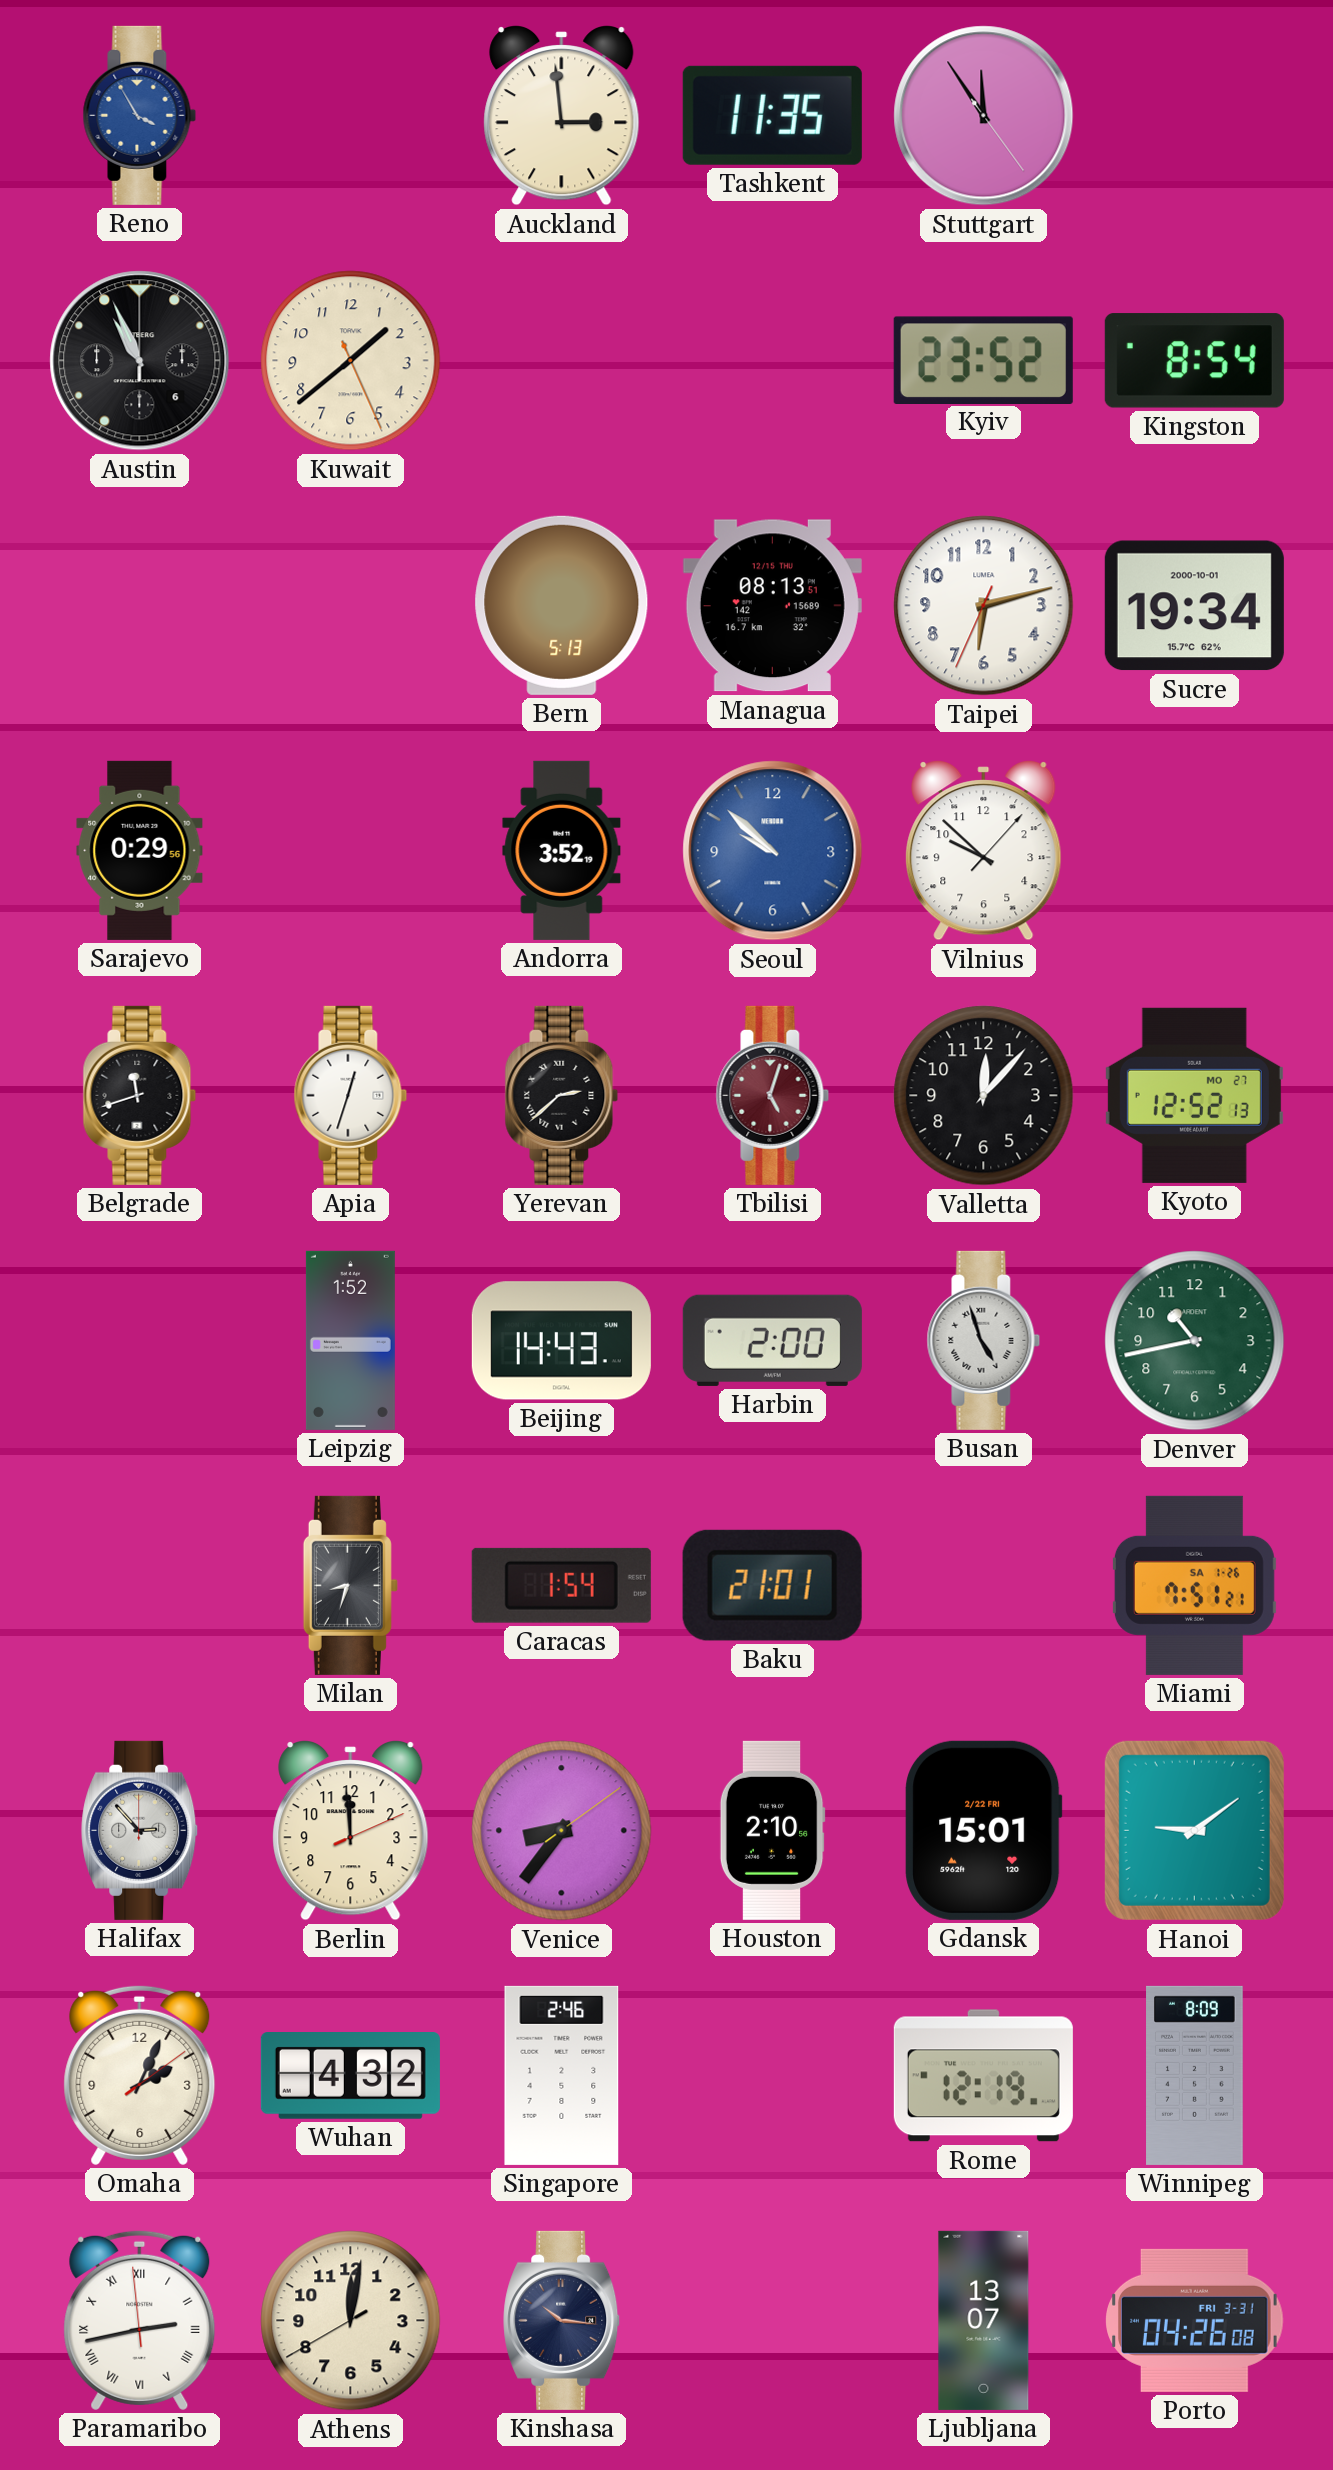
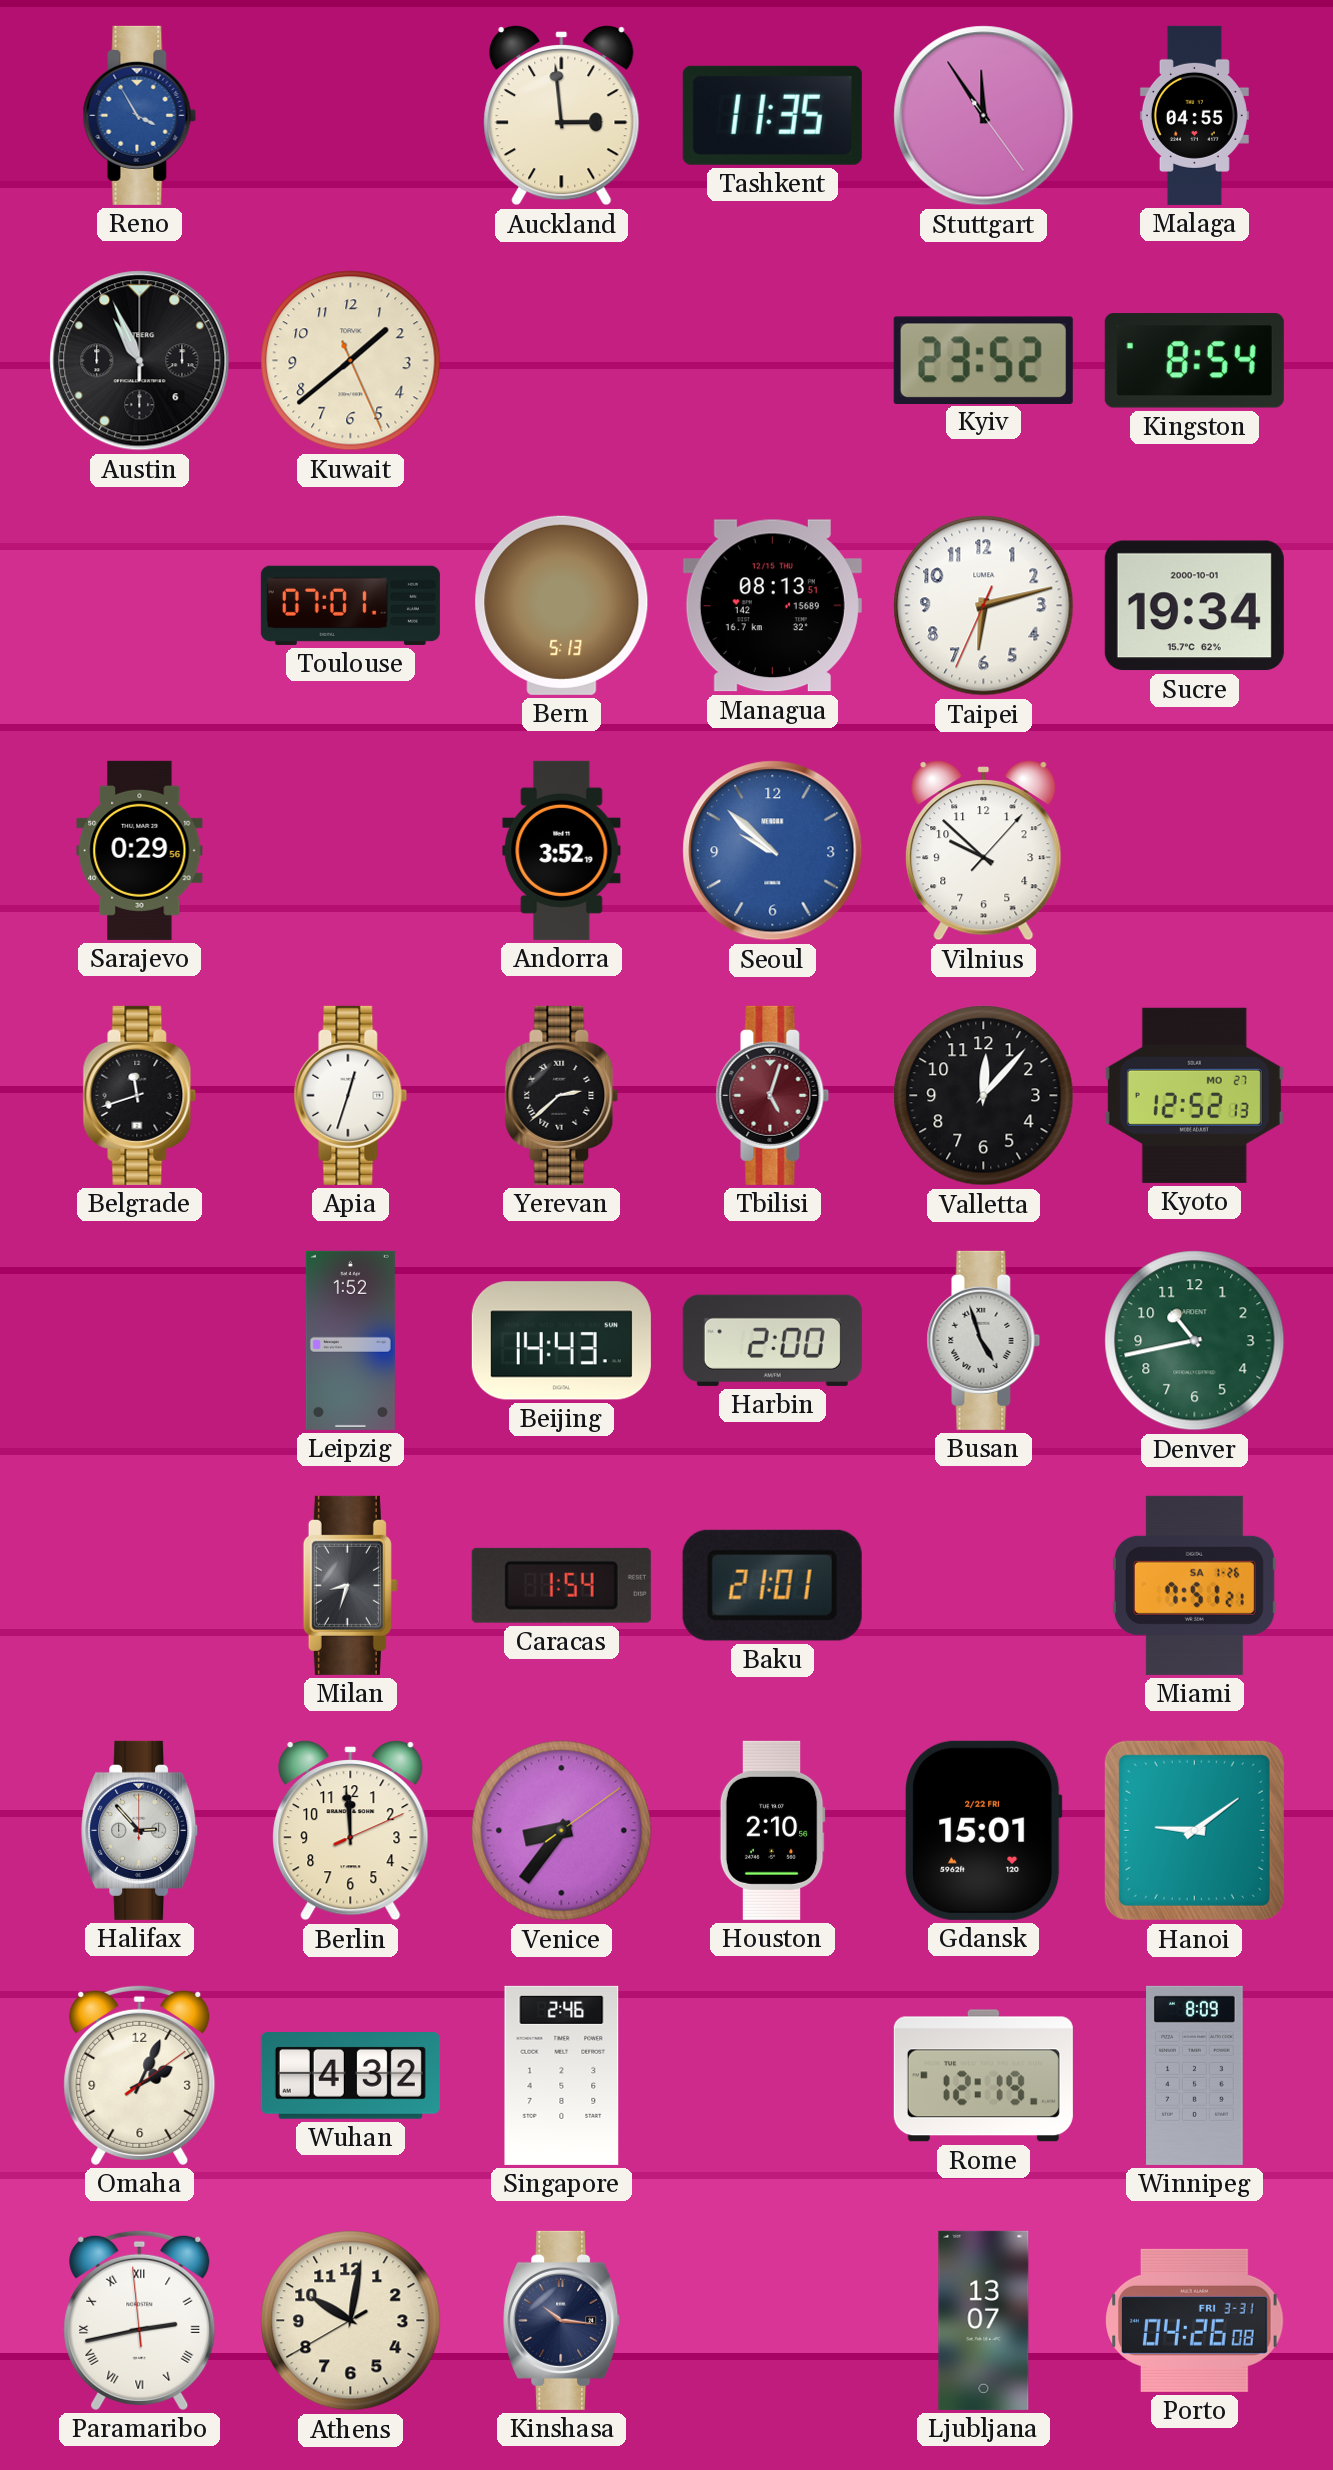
Malaga: none -> 04:55 (1194, 115)
Toulouse: none -> 07:01 (350, 605)
Athens: 12:01 -> 10:01 (351, 2321)
